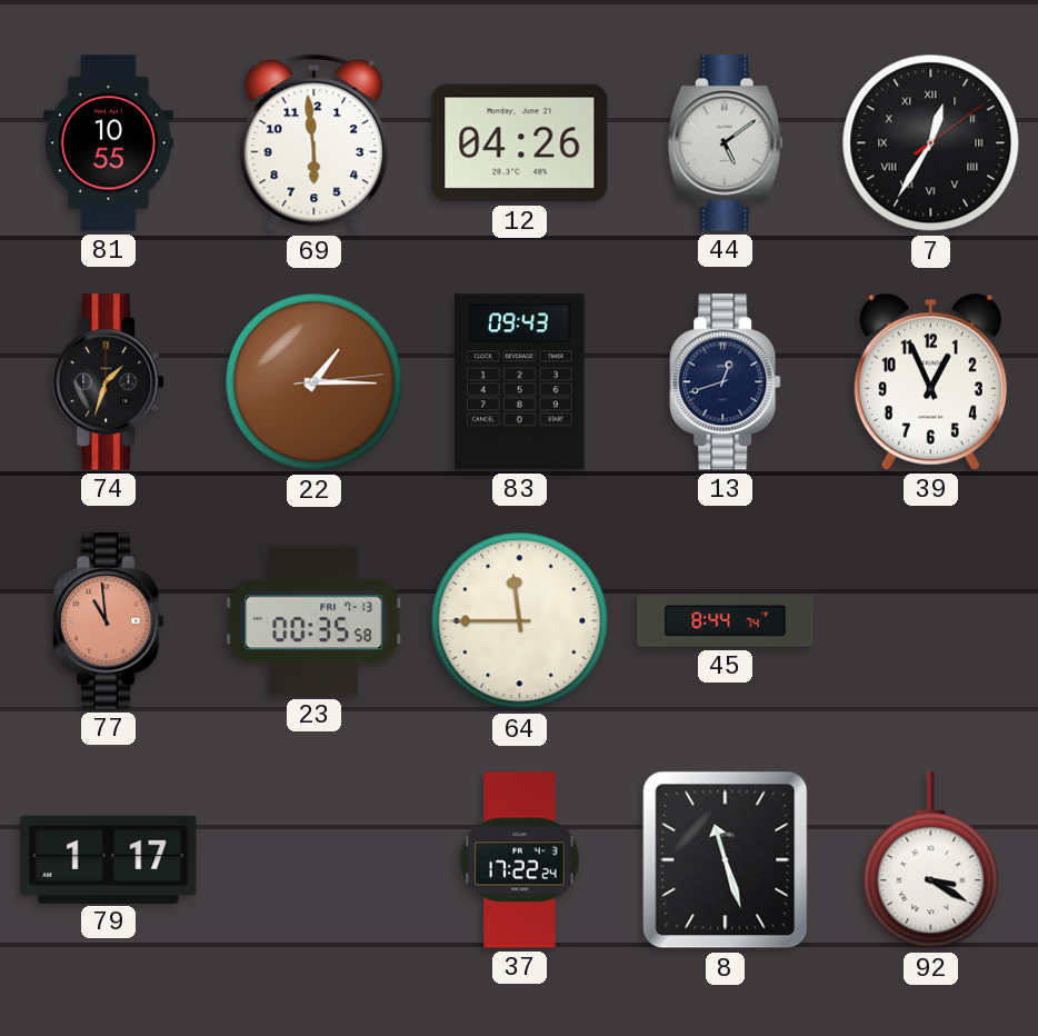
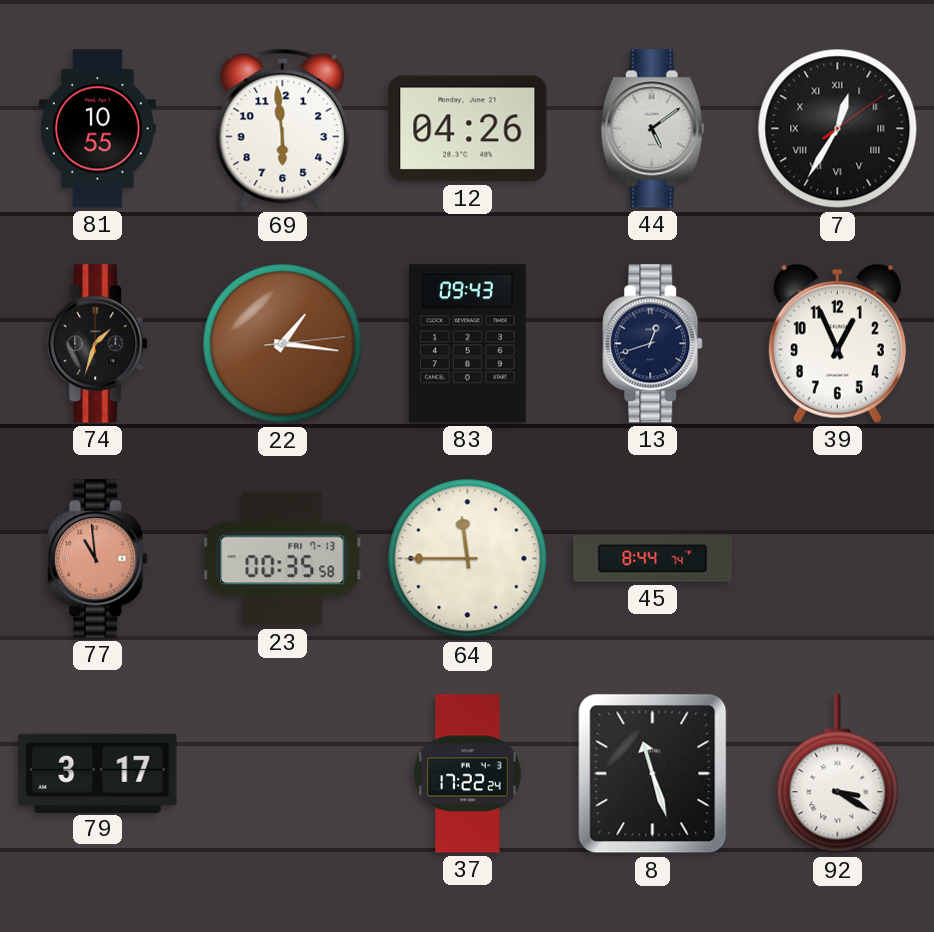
22: 1:15 -> 1:16 (283, 344)
79: 1:17 -> 3:17 (98, 773)
